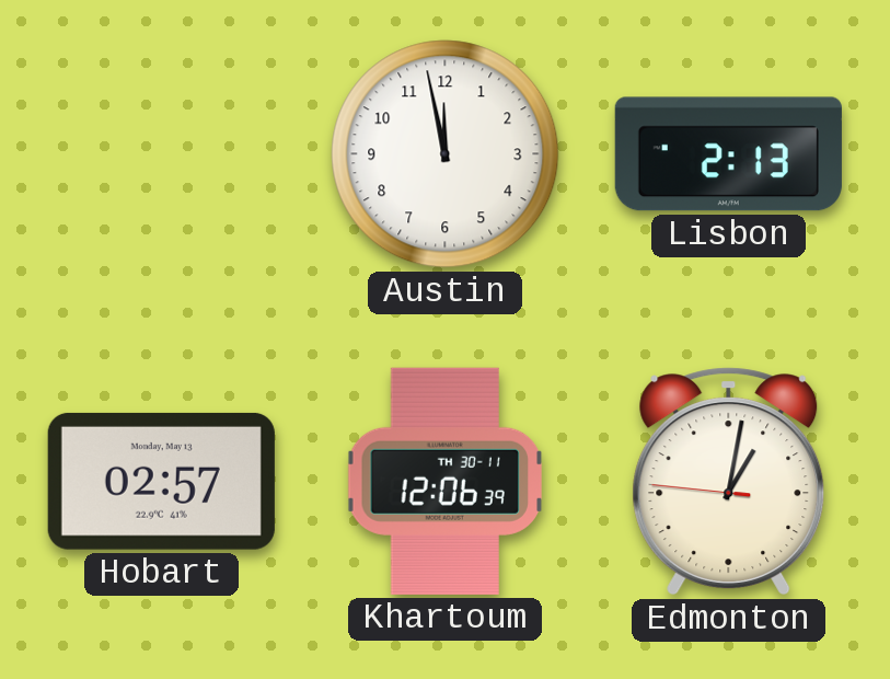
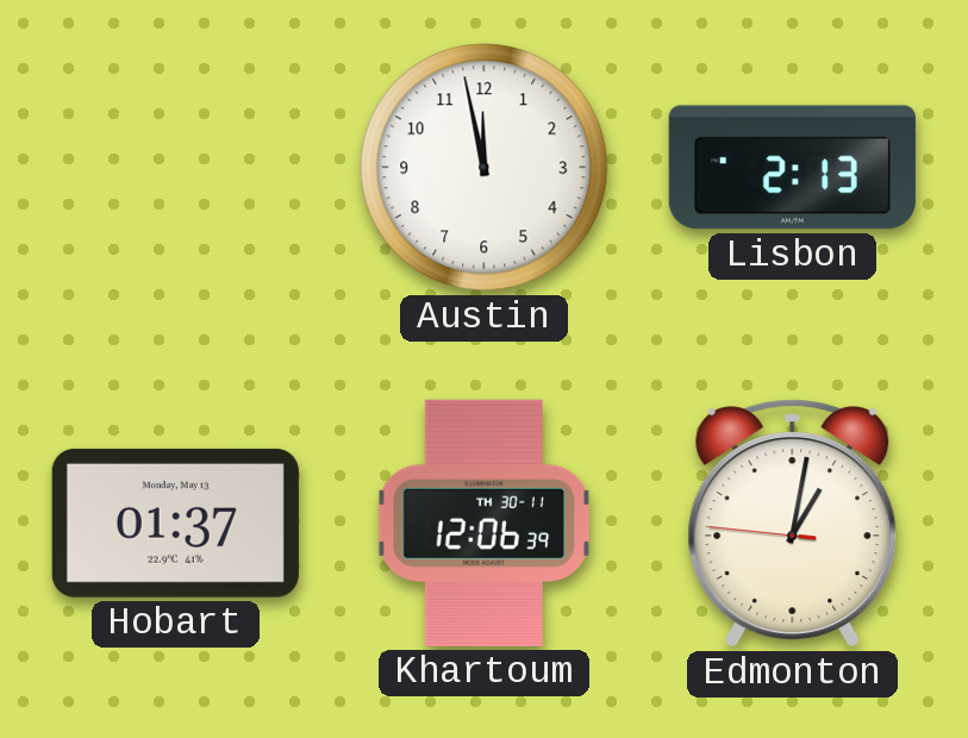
Hobart: 02:57 -> 01:37 (175, 523)
